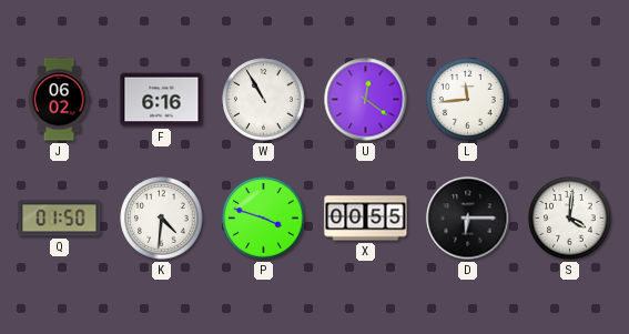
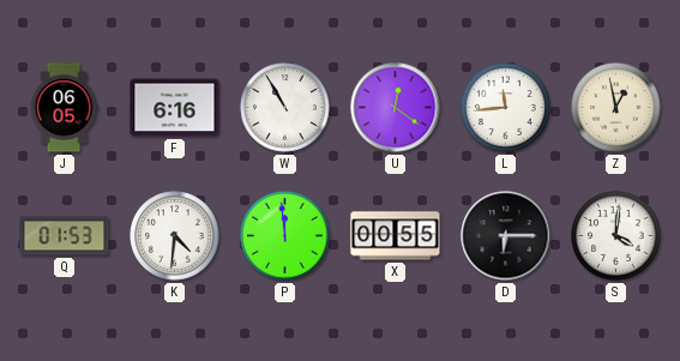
J: 06:02 -> 06:05 (64, 108)
Z: none -> 12:58 (616, 108)
Q: 01:50 -> 01:53 (65, 236)
P: 3:48 -> 11:59 (285, 236)
